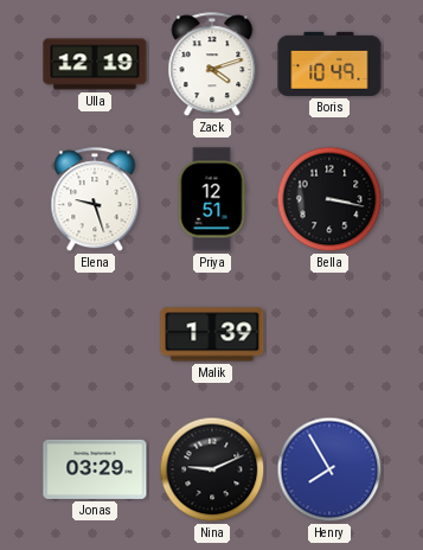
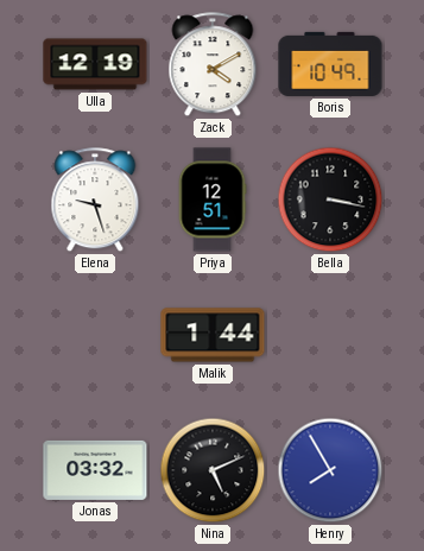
Zack: 4:12 -> 4:10 (213, 65)
Malik: 1:39 -> 1:44 (213, 335)
Jonas: 03:29 -> 03:32 (95, 470)
Nina: 9:11 -> 5:11 (213, 470)
